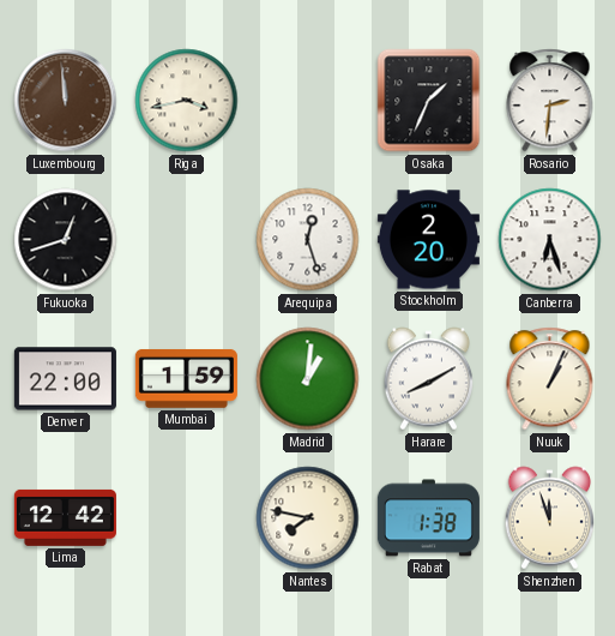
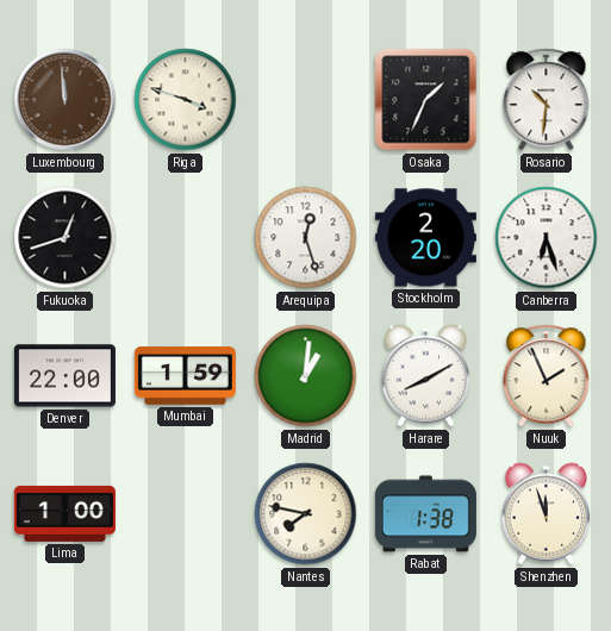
Riga: 3:43 -> 3:48 (186, 100)
Rosario: 2:31 -> 10:31 (547, 100)
Nuuk: 1:04 -> 1:56 (547, 376)
Lima: 12:42 -> 1:00 (64, 513)
